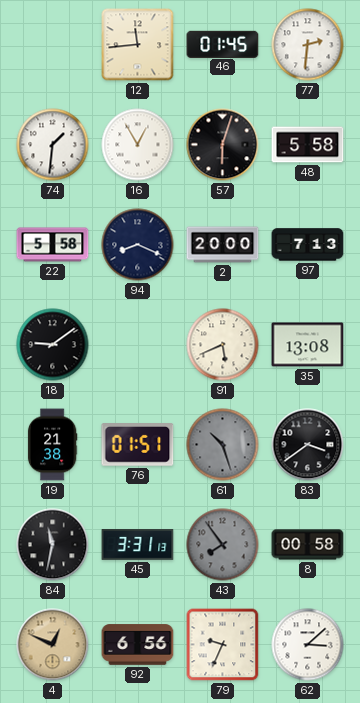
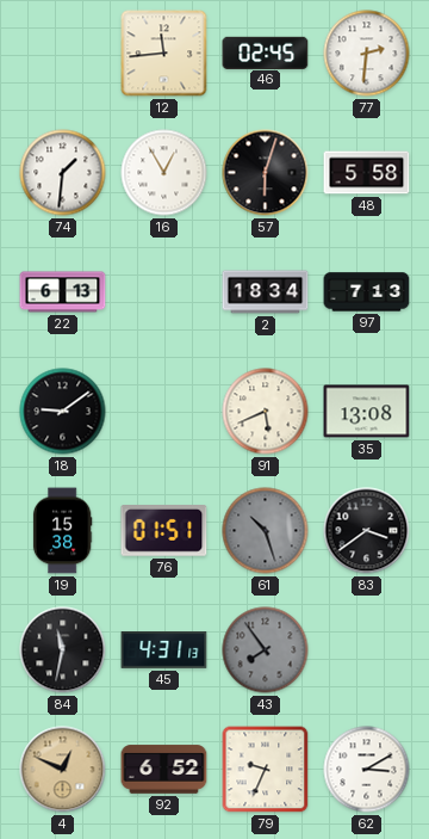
46: 01:45 -> 02:45 (266, 53)
22: 5:58 -> 6:13 (63, 292)
94: 8:19 -> none (138, 245)
2: 20:00 -> 18:34 (266, 292)
19: 21:38 -> 15:38 (62, 531)
45: 3:31 -> 4:31 (164, 650)
8: 00:58 -> none (308, 545)
92: 6:56 -> 6:52 (164, 770)
62: 3:08 -> 3:10 (367, 770)
